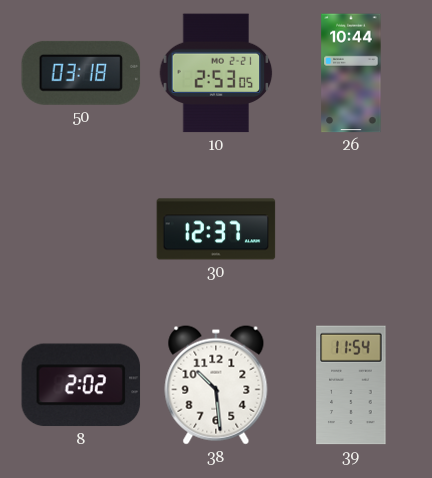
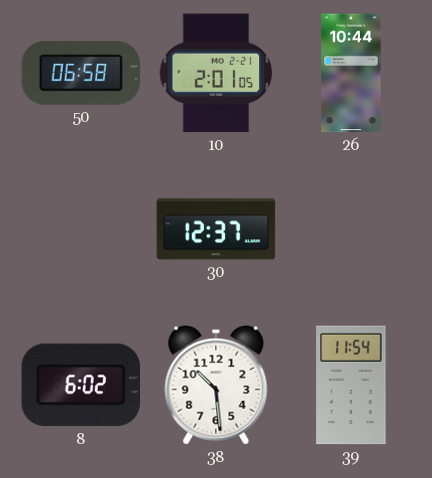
50: 03:18 -> 06:58 (81, 73)
10: 2:53 -> 2:01 (216, 73)
8: 2:02 -> 6:02 (81, 385)
